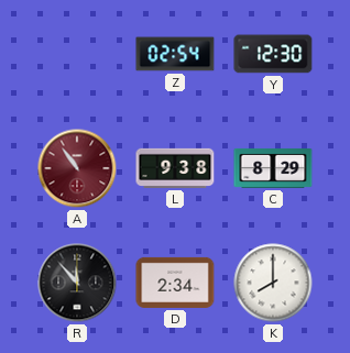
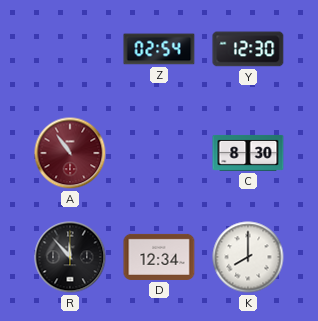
L: 9:38 -> none (175, 168)
C: 8:29 -> 8:30 (248, 153)
D: 2:34 -> 12:34 (159, 257)
